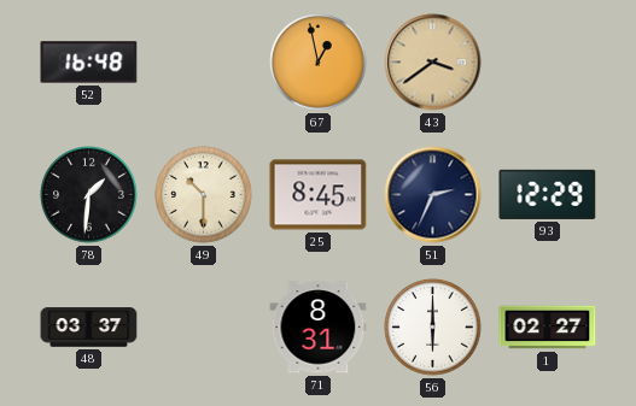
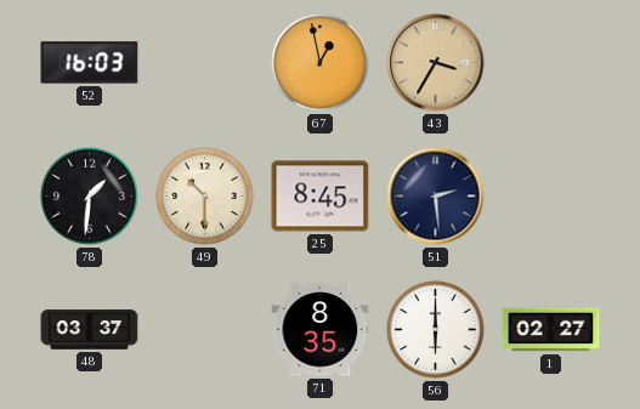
52: 16:48 -> 16:03 (90, 63)
43: 3:39 -> 3:35 (436, 63)
51: 2:34 -> 2:29 (436, 197)
93: 12:29 -> none (548, 194)
71: 8:31 -> 8:35 (321, 330)
